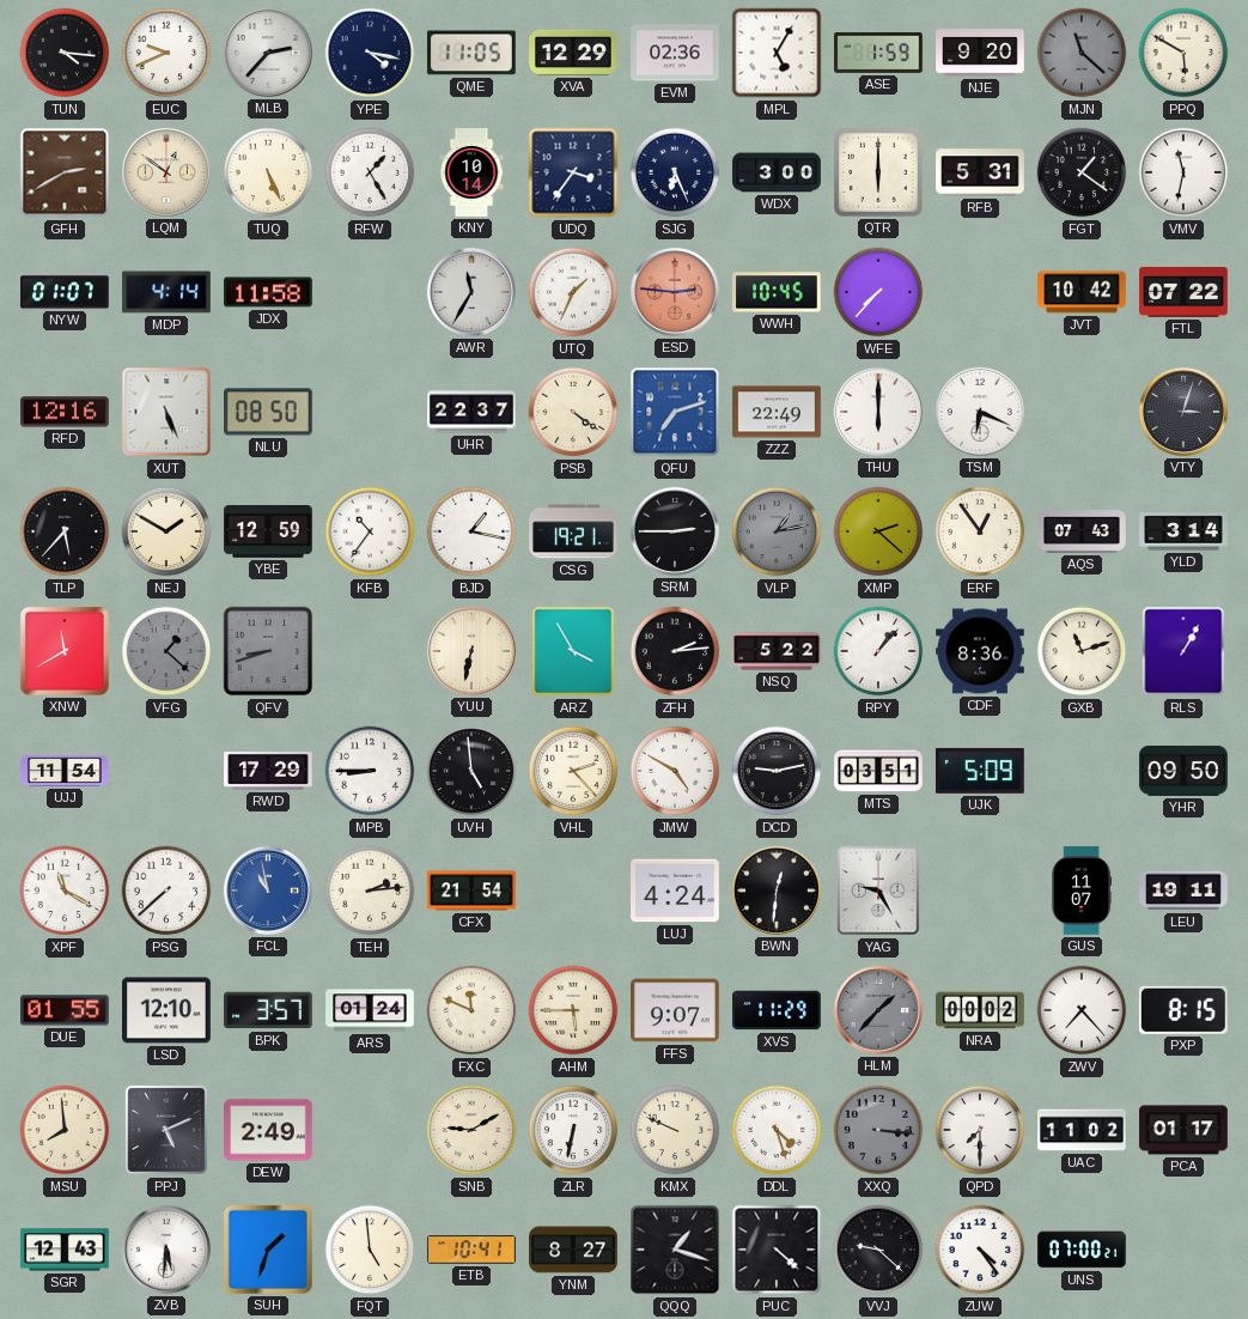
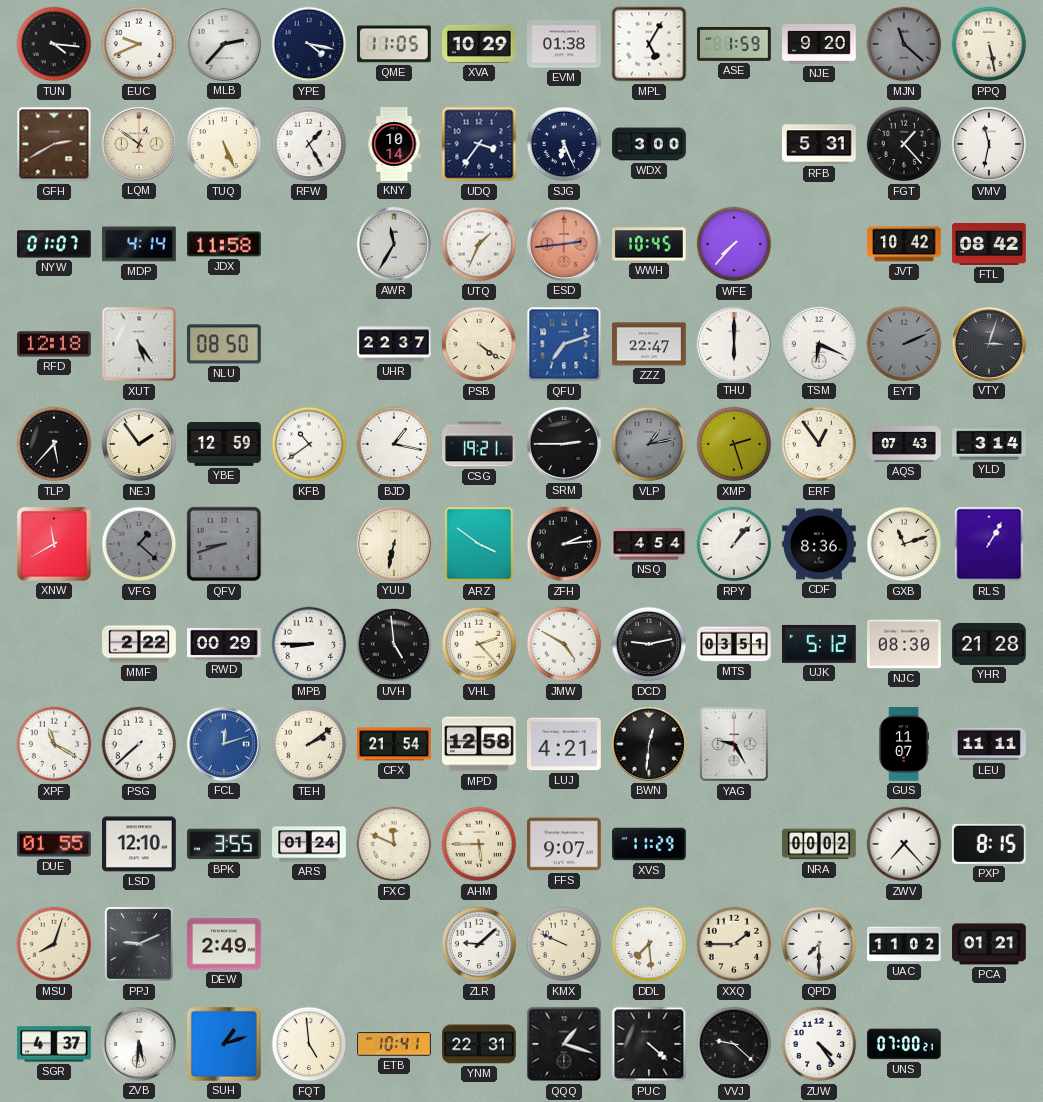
XVA: 12:29 -> 10:29 (480, 44)
EVM: 02:36 -> 01:38 (564, 44)
PPQ: 5:50 -> 5:28 (989, 44)
QTR: 6:00 -> none (878, 172)
FGT: 1:21 -> 1:23 (904, 144)
ESD: 2:46 -> 2:44 (564, 244)
FTL: 07:22 -> 08:42 (989, 245)
RFD: 12:16 -> 12:18 (54, 344)
XUT: 5:26 -> 5:24 (139, 344)
ZZZ: 22:49 -> 22:47 (649, 344)
EYT: none -> 2:11 (904, 344)
NEJ: 1:50 -> 1:54 (139, 444)
KFB: 10:36 -> 10:39 (309, 444)
XMP: 2:22 -> 2:27 (734, 444)
ARZ: 3:55 -> 3:51 (479, 544)
NSQ: 5:22 -> 4:54 (649, 544)
UJJ: 11:54 -> none (65, 771)
MMF: none -> 2:22 (139, 644)
RWD: 17:29 -> 00:29 (224, 644)
UJK: 5:09 -> 5:12 (819, 644)
NJC: none -> 08:30 (904, 644)
YHR: 09:50 -> 21:28 (989, 644)
FCL: 10:58 -> 12:12 (224, 744)
TEH: 2:14 -> 2:09 (309, 744)
MPD: none -> 12:58 (480, 744)
LUJ: 4:24 -> 4:21 (564, 744)
LEU: 19:11 -> 11:11 (989, 744)
BPK: 3:57 -> 3:55 (225, 844)
HLM: 1:37 -> none (878, 1010)
MSU: 7:59 -> 8:03 (54, 944)
PPJ: 5:11 -> 9:11 (139, 944)
SNB: 9:10 -> none (471, 1130)
ZLR: 6:32 -> 9:08 (479, 944)
DDL: 4:27 -> 7:29 (649, 944)
XXQ: 3:16 -> 1:45 (734, 944)
XXQ dial: grey -> cream (734, 944)
PCA: 01:17 -> 01:21 (989, 944)
SGR: 12:43 -> 4:37 (54, 1044)
SUH: 1:33 -> 1:12 (224, 1044)
YNM: 8:27 -> 22:31 (479, 1044)
